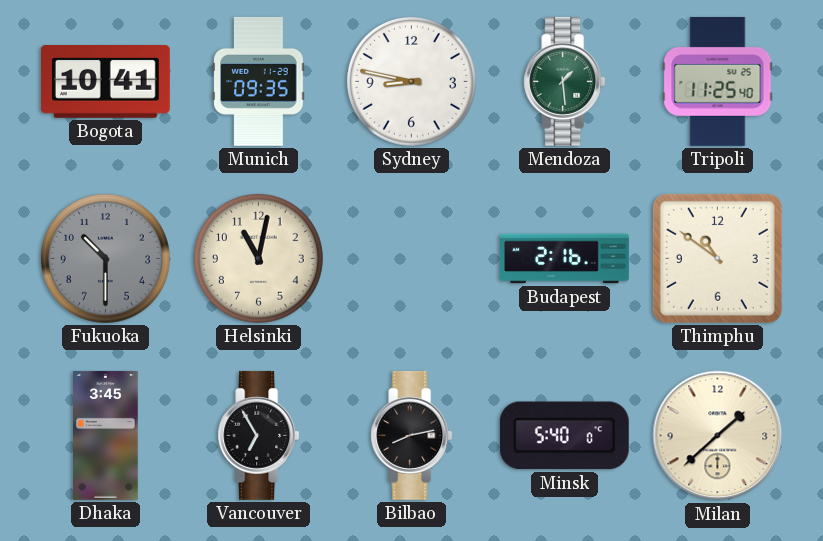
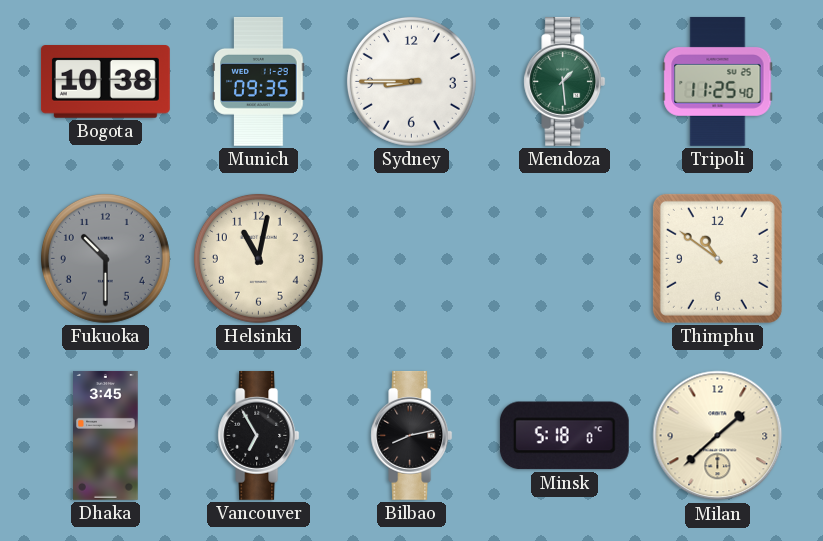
Bogota: 10:41 -> 10:38 (105, 82)
Sydney: 8:47 -> 8:45 (411, 81)
Budapest: 2:16 -> none (565, 259)
Minsk: 5:40 -> 5:18 (564, 436)
